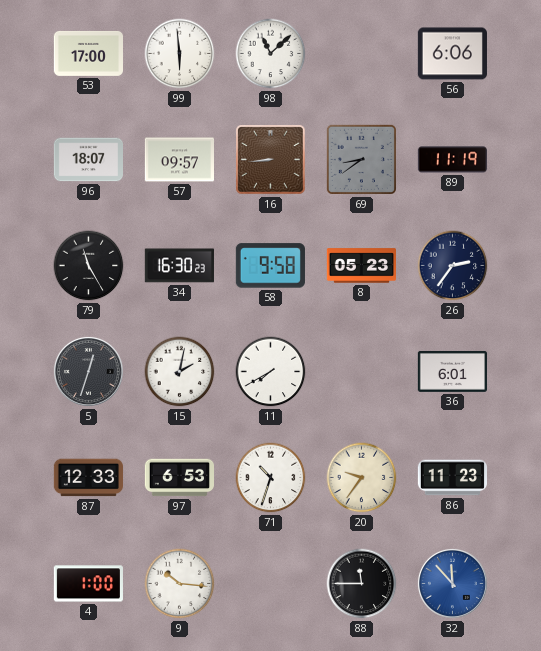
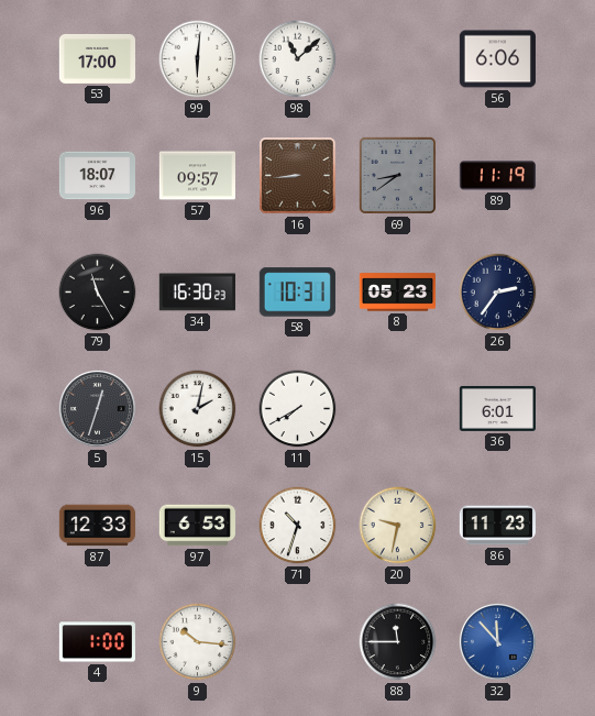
99: 5:59 -> 6:01 (198, 59)
58: 9:58 -> 10:31 (297, 293)
20: 9:36 -> 9:32 (398, 526)
